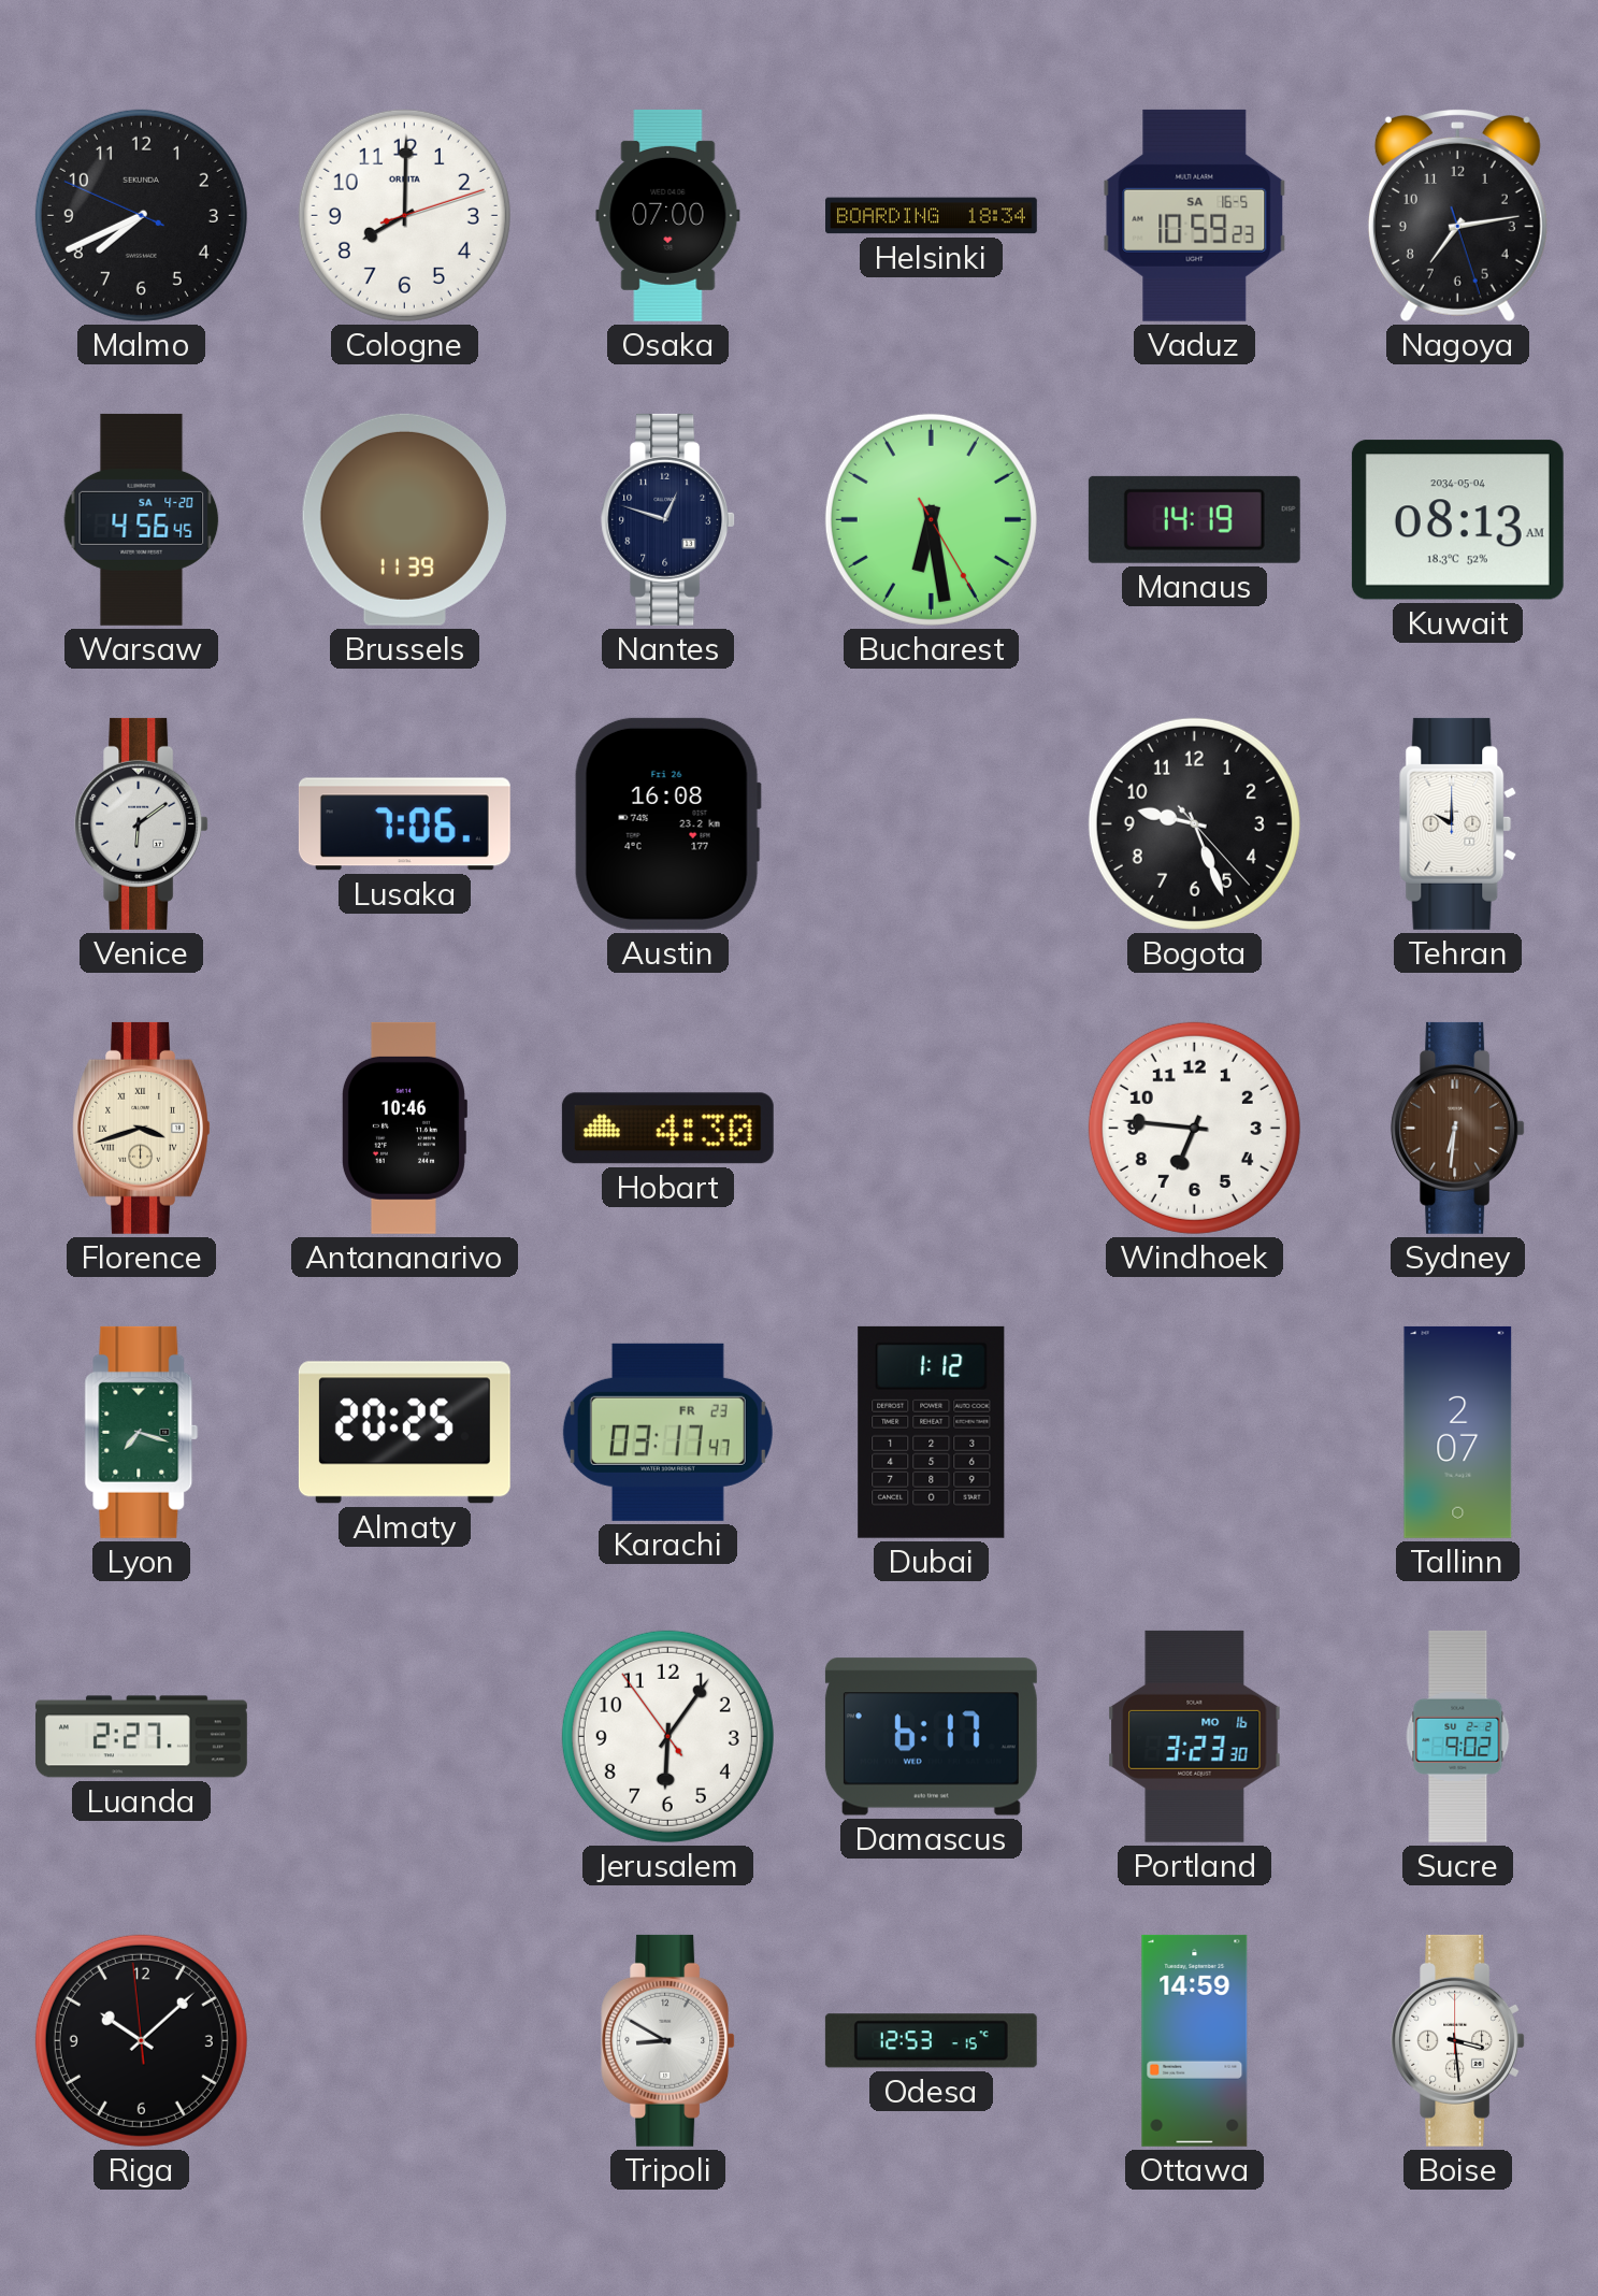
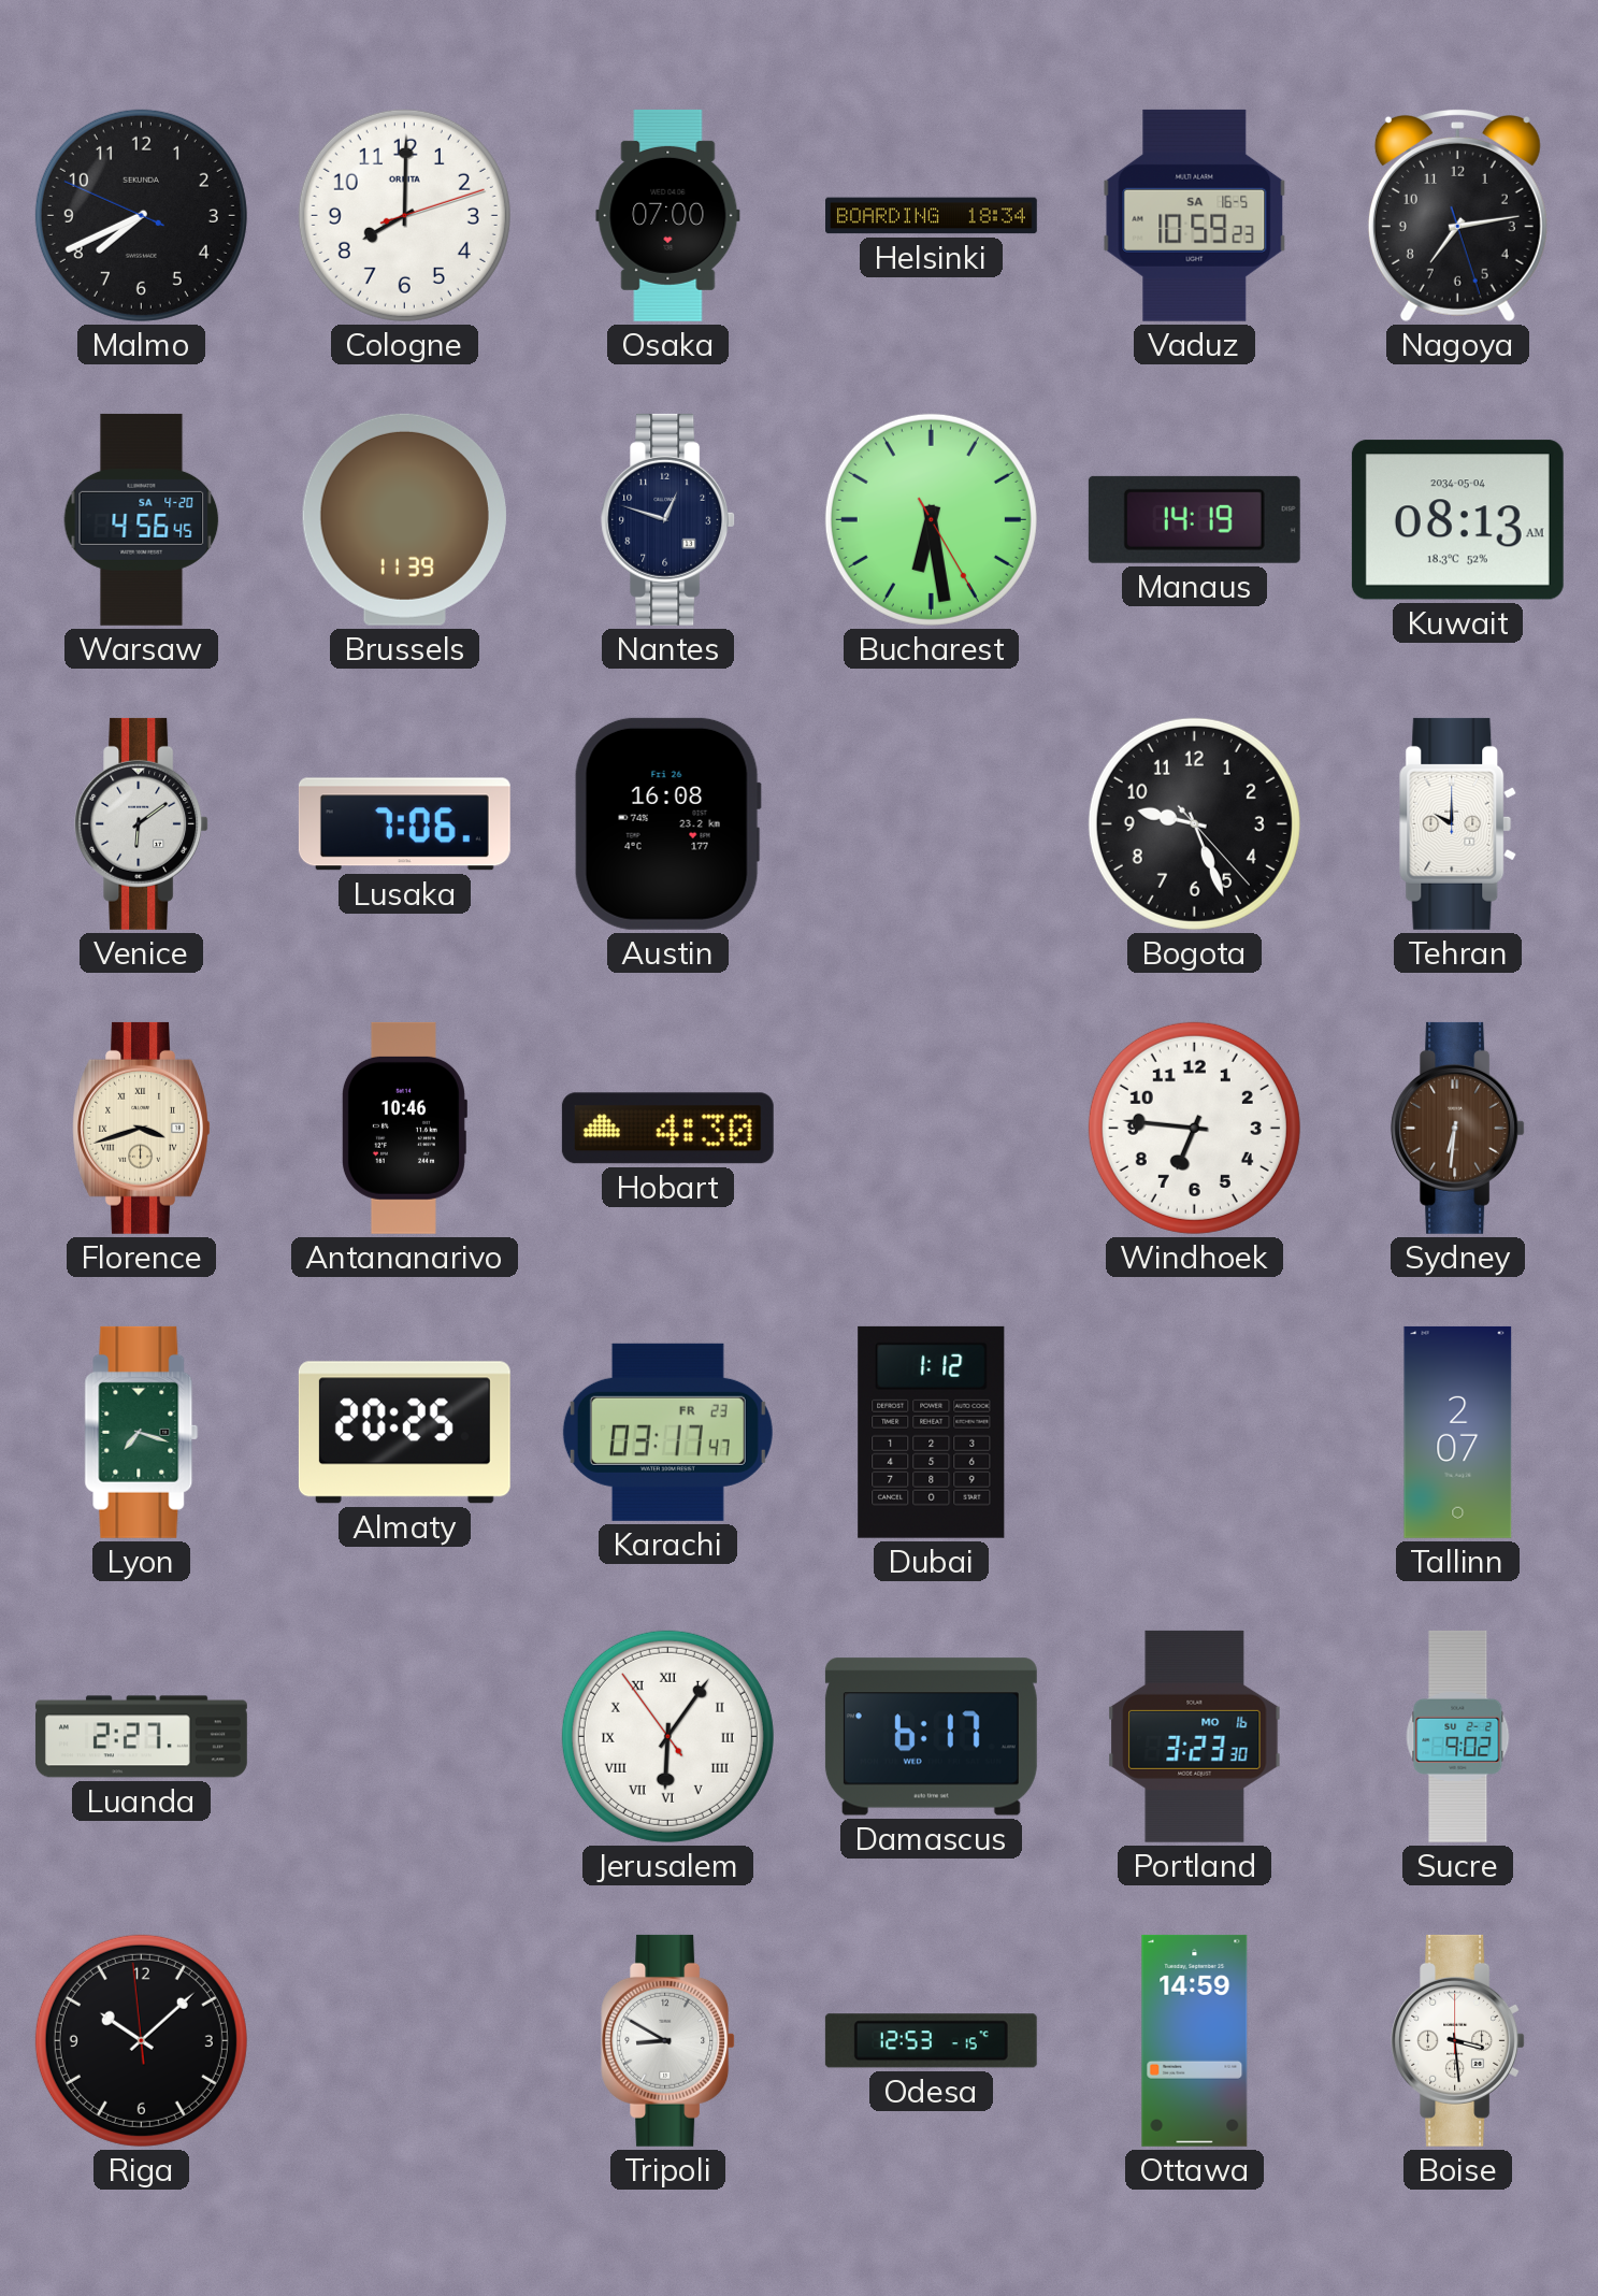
Jerusalem numerals: Arabic -> Roman (667, 1736)
